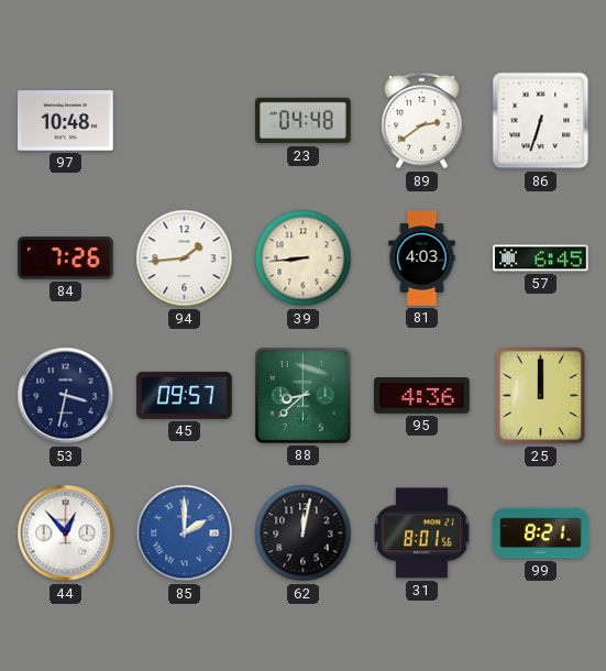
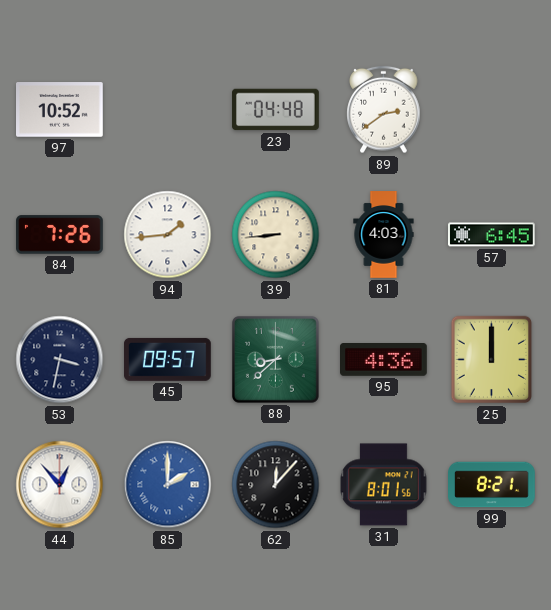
97: 10:48 -> 10:52 (60, 110)
86: 6:33 -> none (541, 121)
62: 12:02 -> 12:07 (276, 485)
